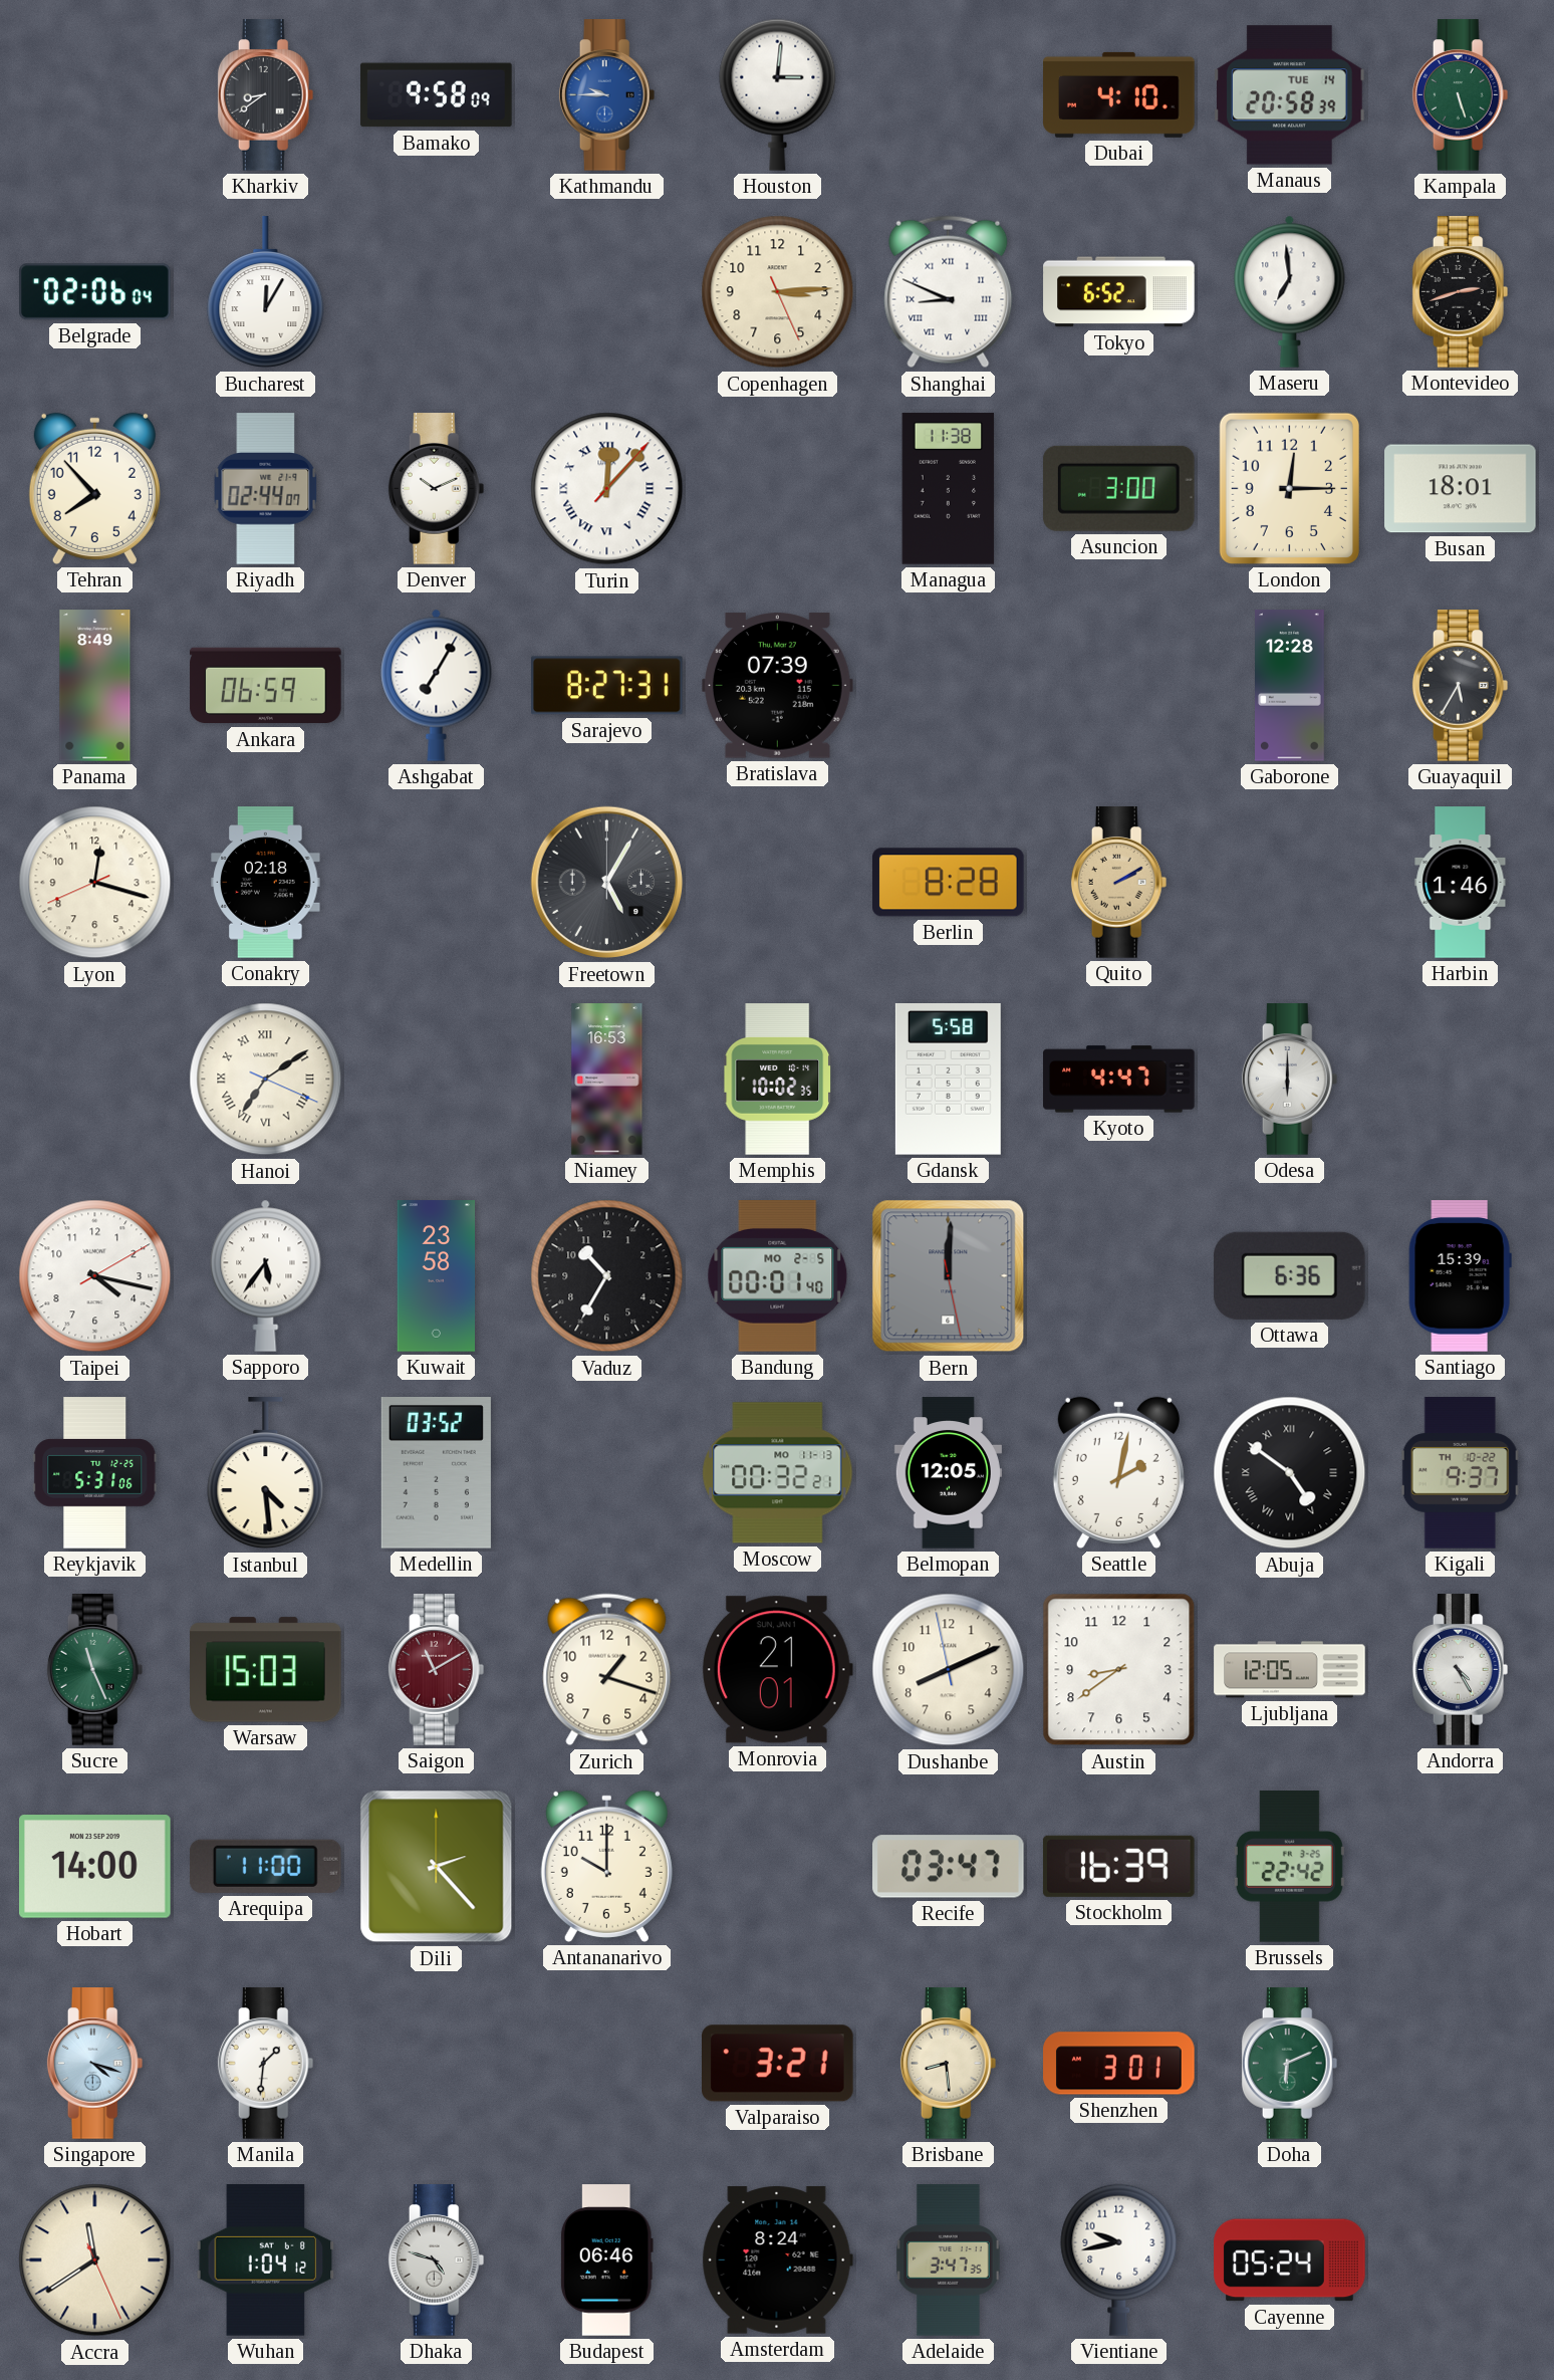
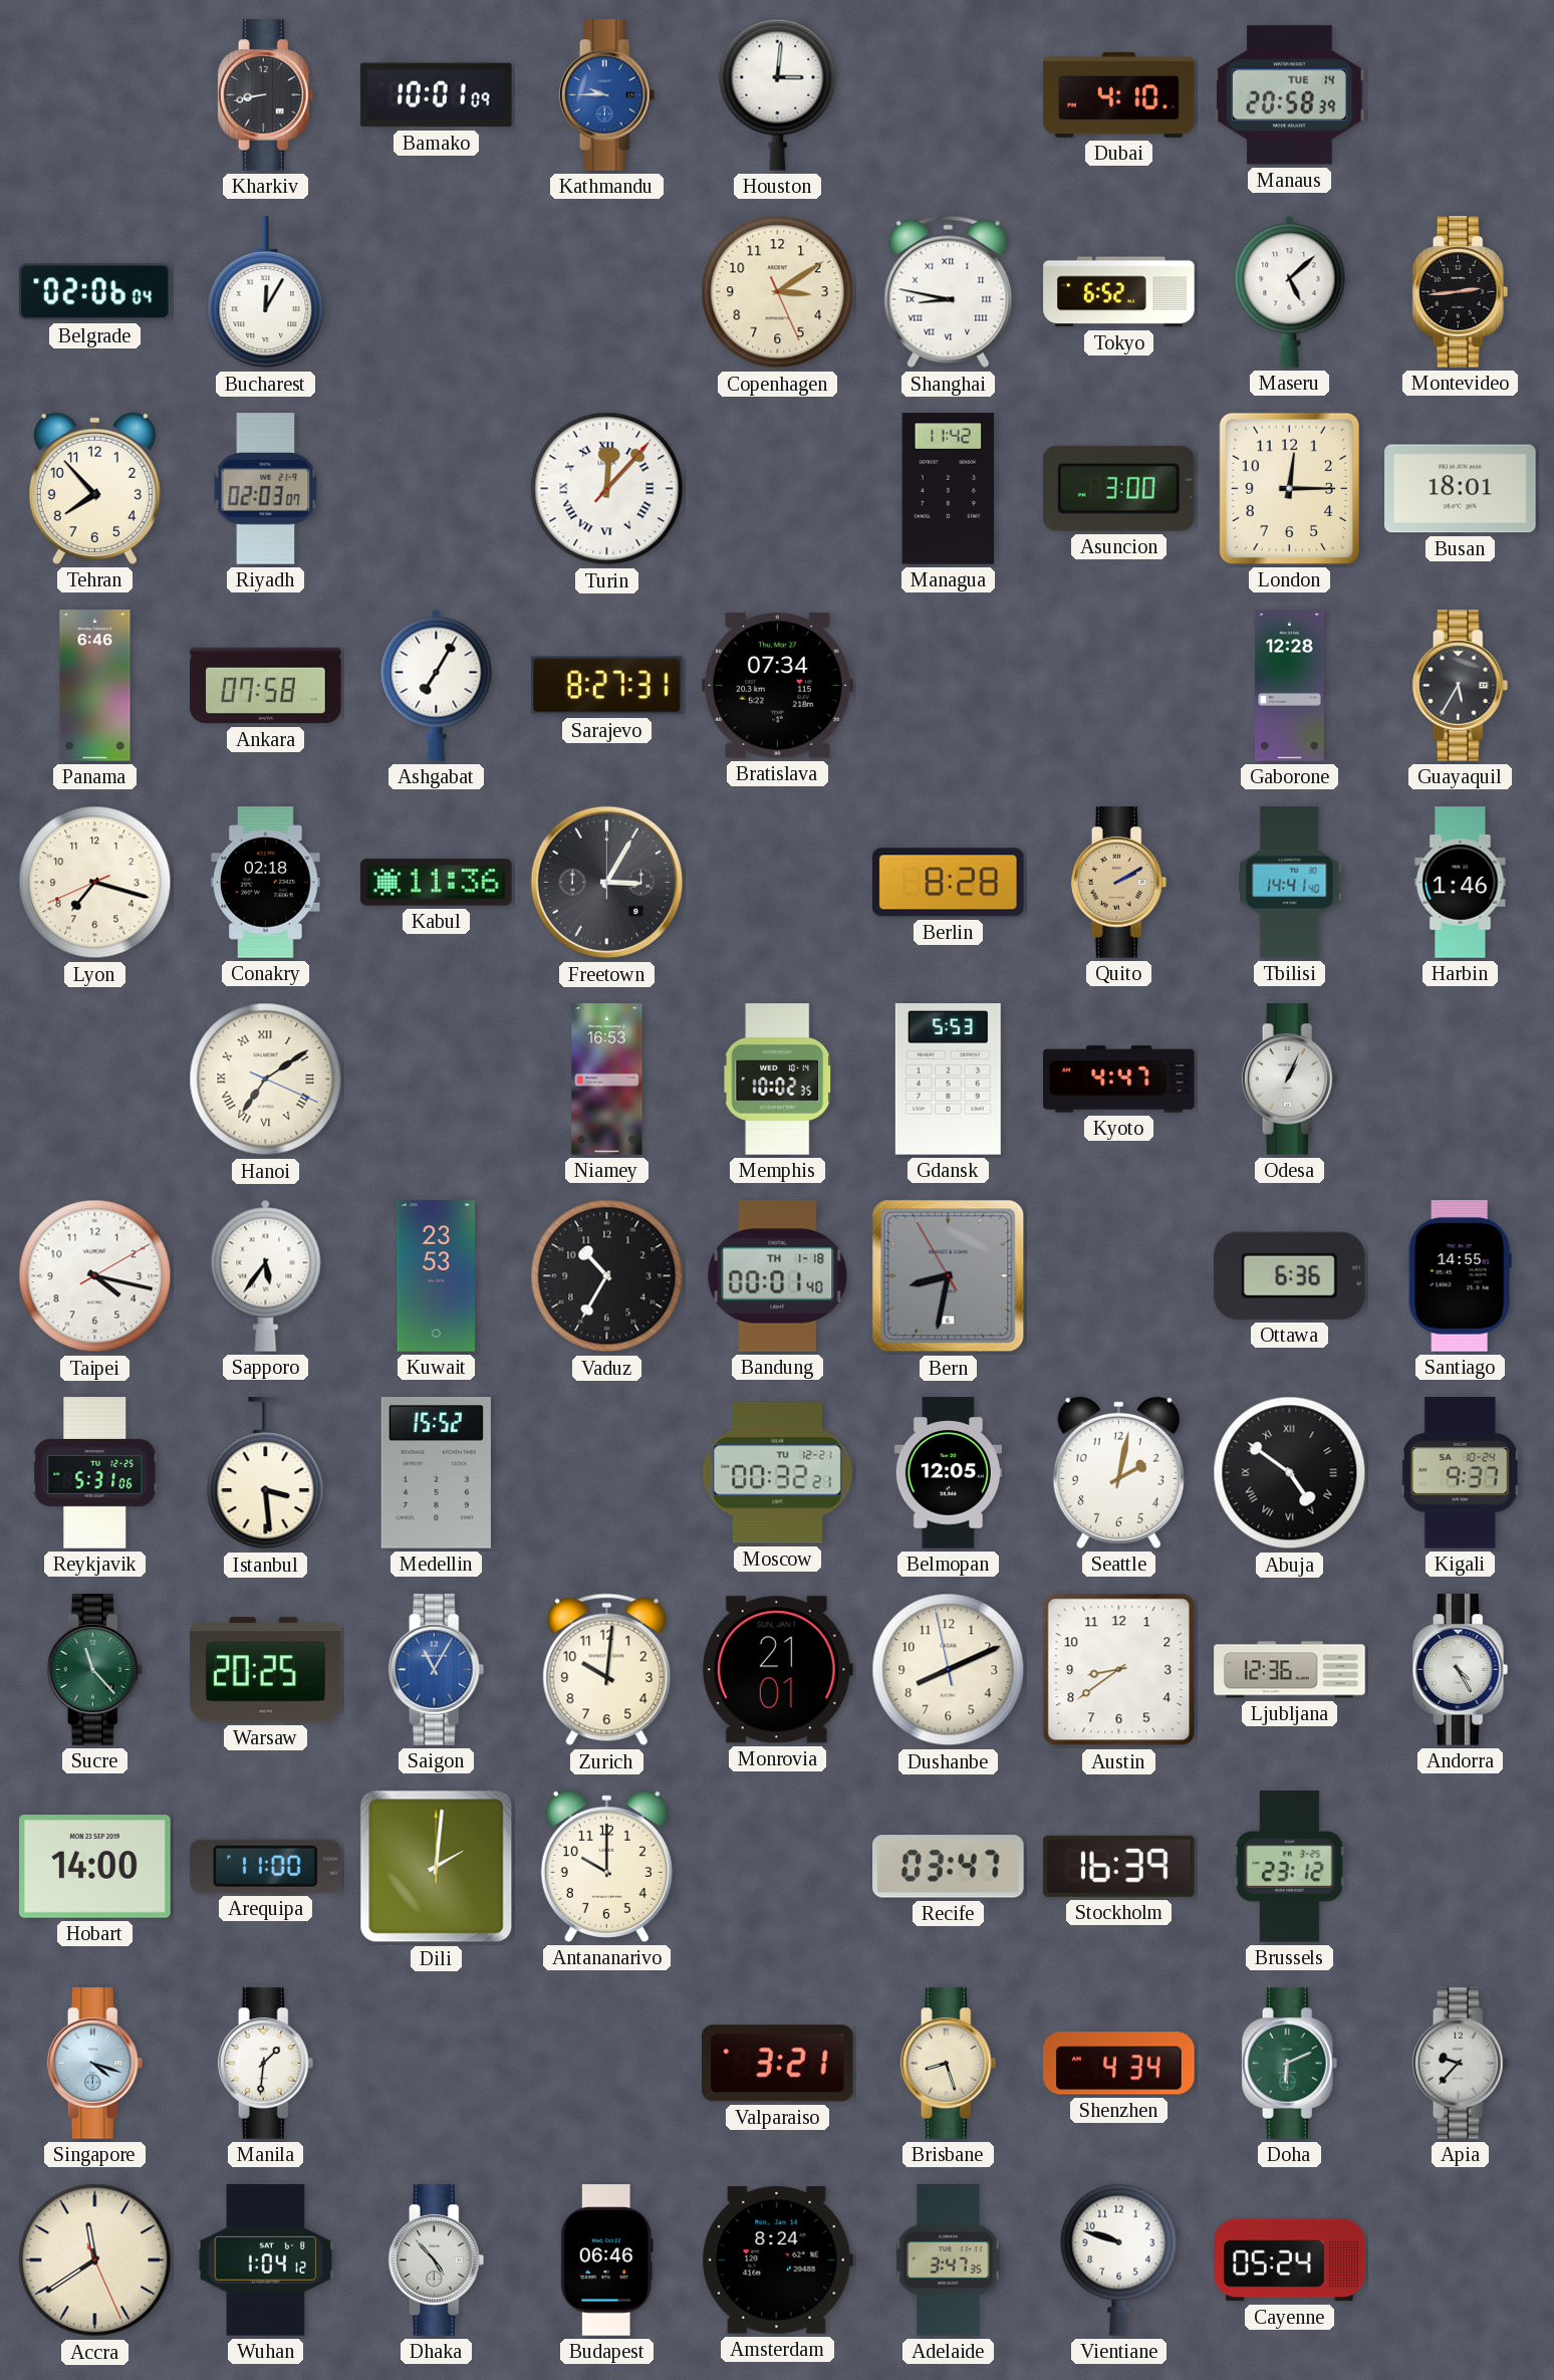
Kharkiv: 8:39 -> 8:43 (266, 95)
Bamako: 9:58 -> 10:01 (437, 95)
Kampala: 5:27 -> none (1461, 95)
Copenhagen: 3:14 -> 3:09 (778, 292)
Shanghai: 8:49 -> 8:47 (949, 292)
Maseru: 6:59 -> 5:08 (1290, 291)
Montevideo: 2:42 -> 2:44 (1461, 292)
Riyadh: 02:44 -> 02:03 (266, 489)
Denver: 10:11 -> none (437, 489)
Managua: 11:38 -> 11:42 (949, 489)
Panama: 8:49 -> 6:46 (95, 686)
Ankara: 06:59 -> 07:58 (266, 686)
Bratislava: 07:39 -> 07:34 (778, 686)
Lyon: 12:17 -> 7:17 (95, 883)
Kabul: none -> 11:36 (437, 883)
Freetown: 5:05 -> 3:05 (607, 883)
Tbilisi: none -> 14:41 (1290, 883)
Gdansk: 5:58 -> 5:53 (948, 1080)
Odesa: 6:00 -> 1:04 (1290, 1080)
Kuwait: 23:58 -> 23:53 (436, 1276)
Bandung date: MO 2-5 -> TH 1-18 (778, 1276)
Bern: 12:00 -> 8:31 (949, 1276)
Santiago: 15:39 -> 14:55 (1460, 1276)
Istanbul: 4:29 -> 3:29 (266, 1473)
Medellin: 03:52 -> 15:52 (436, 1473)
Moscow date: MO 11-13 -> TU 12-21 (778, 1473)
Kigali date: TH 10-22 -> SA 10-24 (1460, 1473)
Sucre: 11:26 -> 11:23 (95, 1670)
Warsaw: 15:03 -> 20:25 (266, 1670)
Saigon: 11:10 -> 11:05 (437, 1670)
Saigon dial: burgundy -> blue (437, 1670)
Zurich: 1:18 -> 10:01 (607, 1670)
Ljubljana: 12:05 -> 12:36 (1290, 1670)
Dili: 2:23 -> 2:01 (437, 1867)
Brussels: 22:42 -> 23:12 (1289, 1867)
Brisbane: 8:29 -> 8:27 (949, 2064)
Shenzhen: 3:01 -> 4:34 (1119, 2064)
Apia: none -> 9:37 (1461, 2064)
Dhaka: 4:48 -> 4:53 (437, 2260)
Vientiane: 9:43 -> 9:48 (1119, 2259)
